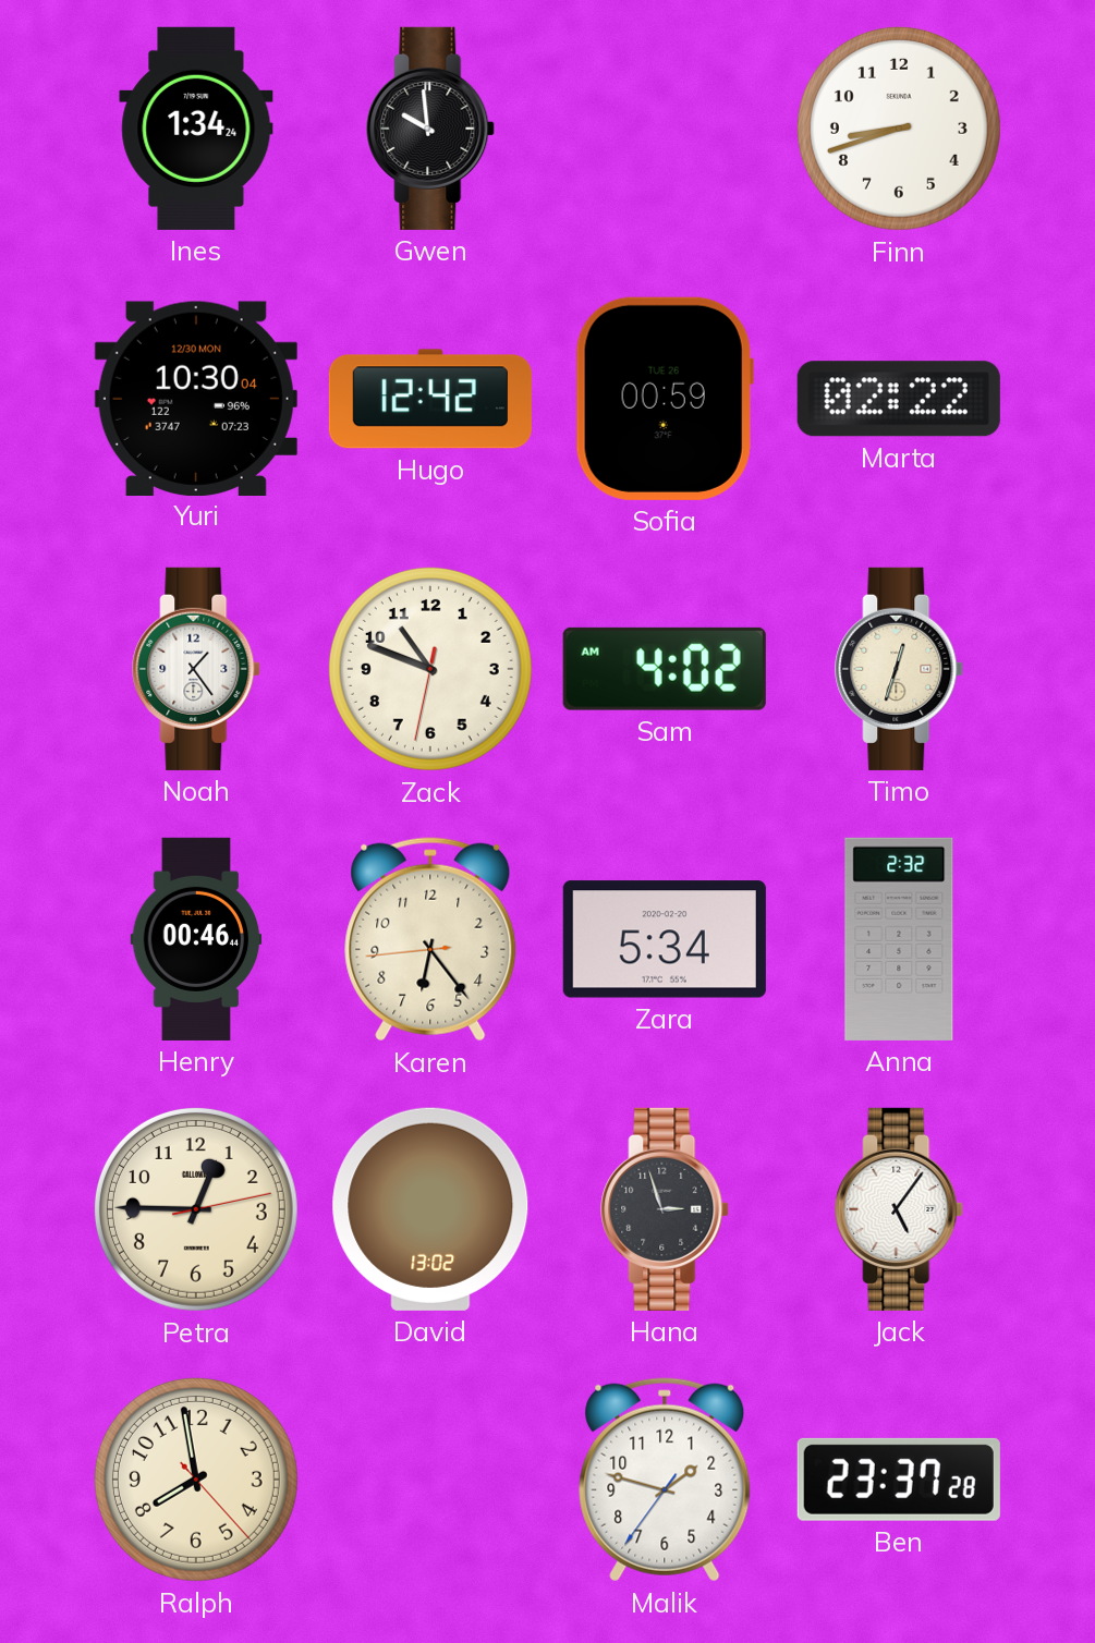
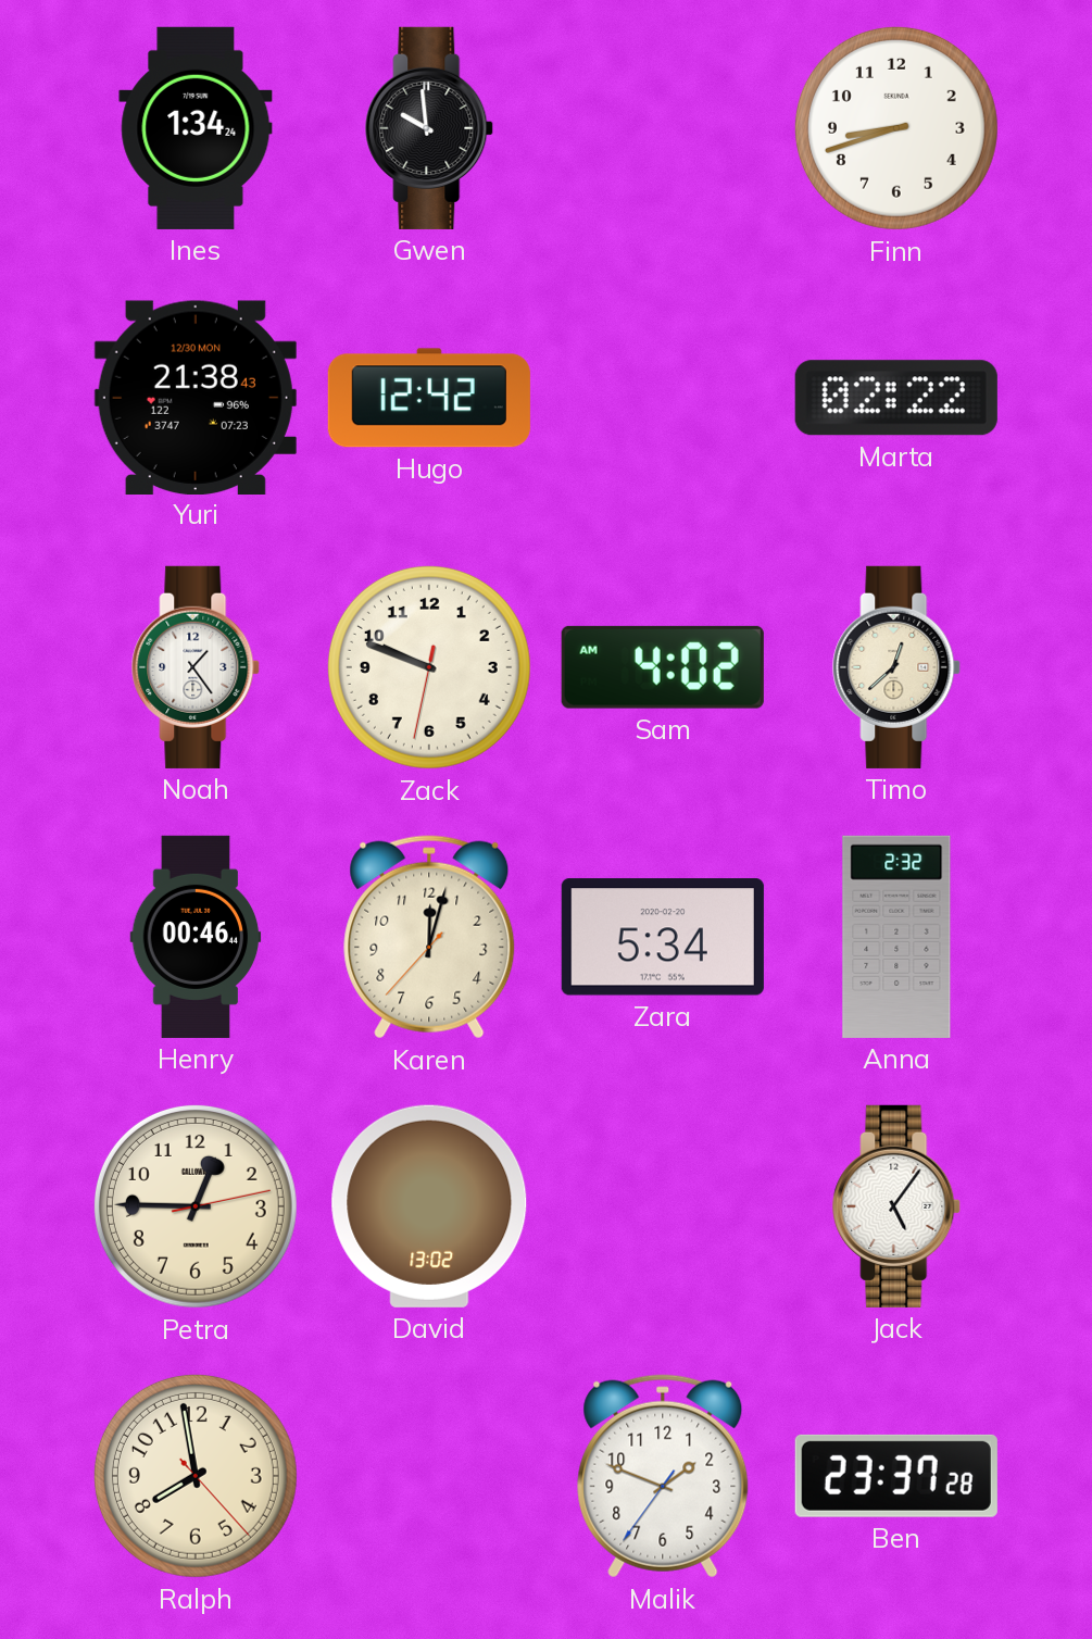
Yuri: 10:30 -> 21:38 (196, 397)
Sofia: 00:59 -> none (665, 399)
Zack: 10:48 -> 9:48 (429, 667)
Timo: 12:33 -> 12:38 (898, 667)
Karen: 6:23 -> 12:02 (429, 937)
Hana: 2:57 -> none (666, 1209)
Malik: 1:47 -> 1:48 (663, 1476)
